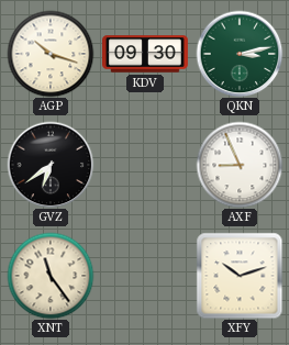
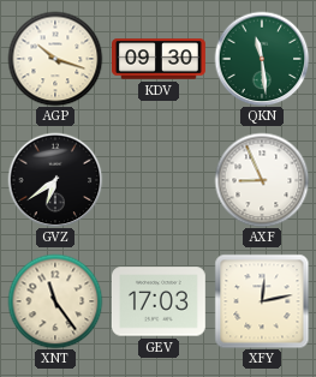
QKN: 3:13 -> 11:29 (262, 59)
GEV: none -> 17:03 (159, 301)
XFY: 10:12 -> 12:13 (262, 301)
